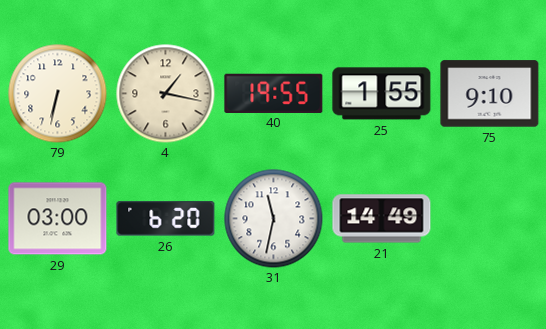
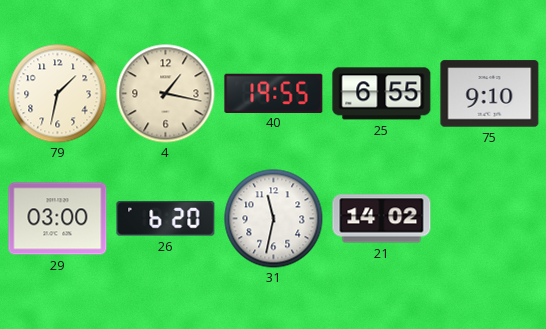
79: 6:32 -> 1:32 (58, 94)
25: 1:55 -> 6:55 (382, 94)
21: 14:49 -> 14:02 (382, 219)
